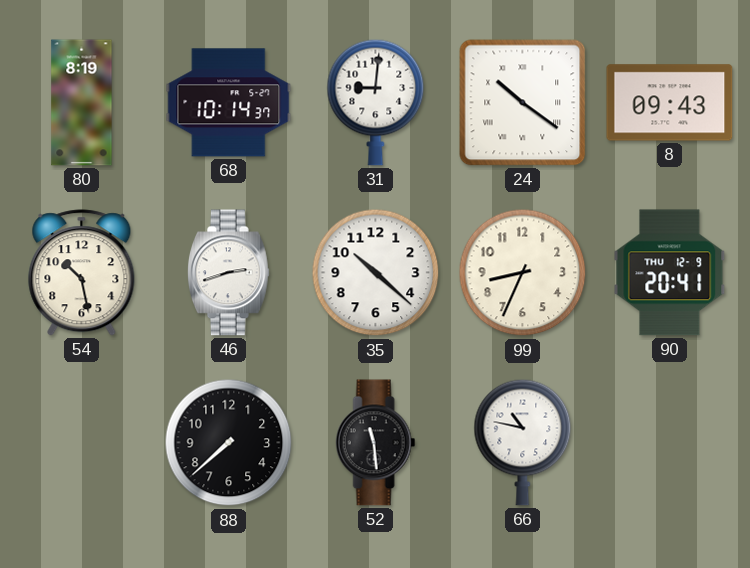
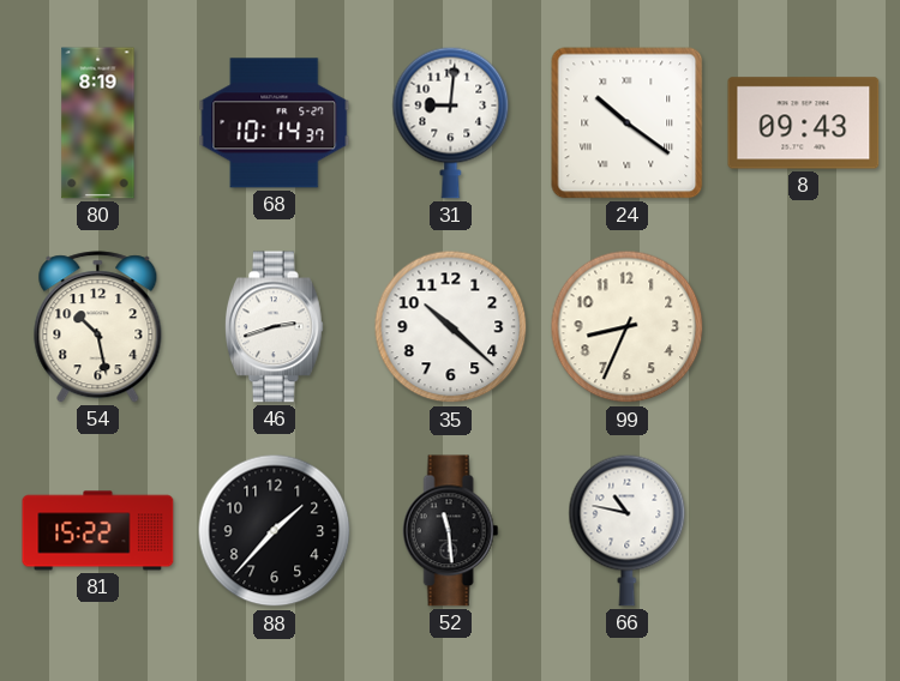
90: 20:41 -> none (670, 273)
81: none -> 15:22 (98, 531)
88: 7:38 -> 1:37 (275, 531)
